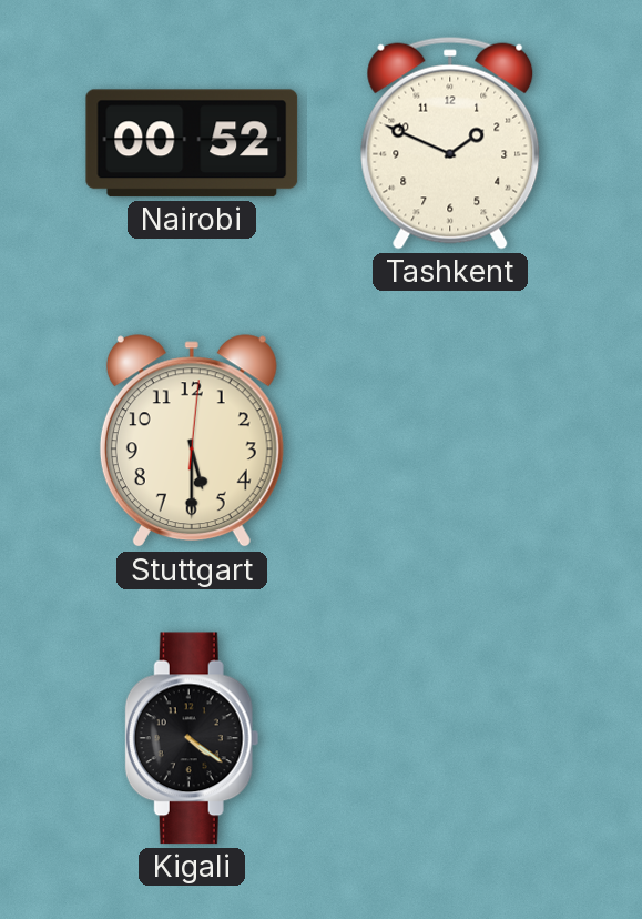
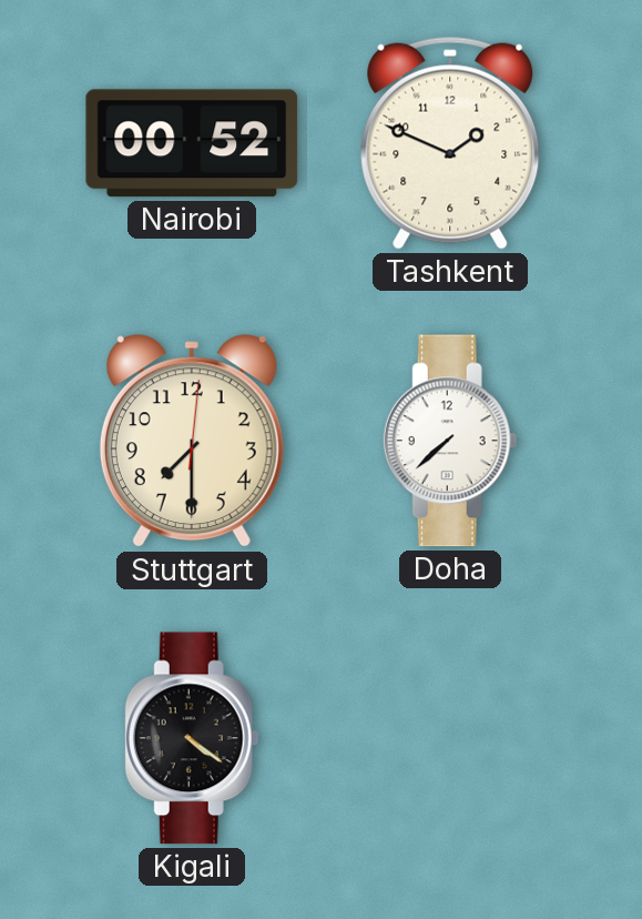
Stuttgart: 5:30 -> 7:30 (192, 442)
Doha: none -> 7:38 (450, 441)
